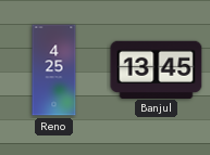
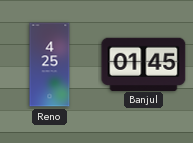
Banjul: 13:45 -> 01:45 (144, 64)
